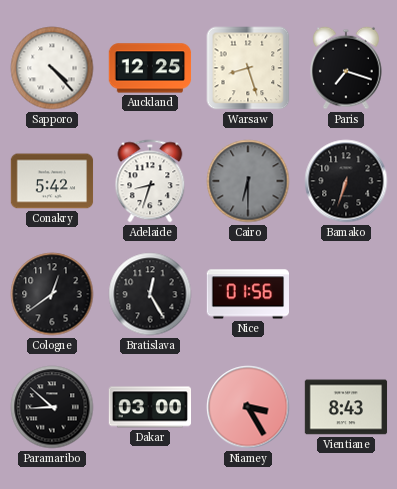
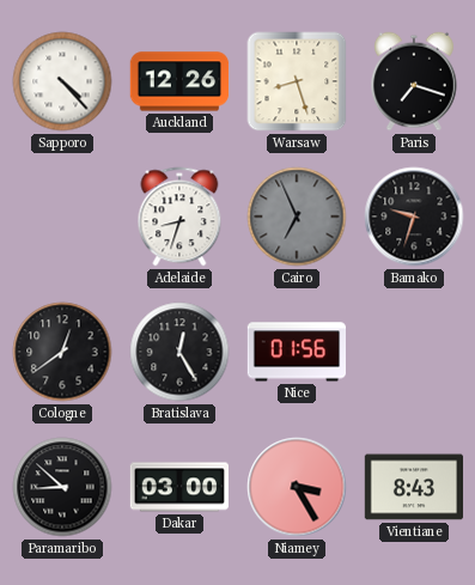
Auckland: 12:25 -> 12:26 (179, 81)
Conakry: 5:42 -> none (52, 181)
Cairo: 6:30 -> 6:56 (297, 217)
Bamako: 6:33 -> 9:33 (414, 217)
